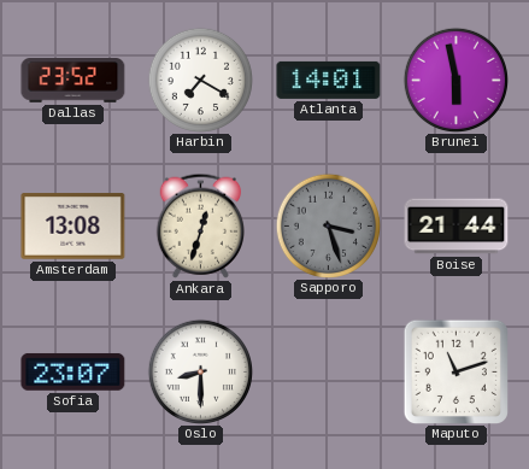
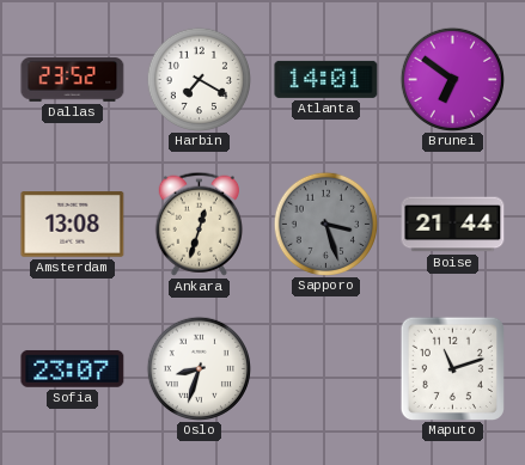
Brunei: 5:58 -> 6:51 (452, 79)
Oslo: 8:30 -> 8:33 (199, 368)
